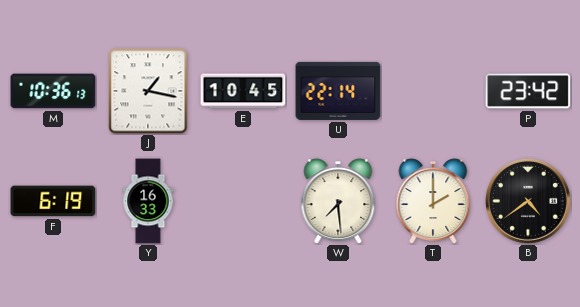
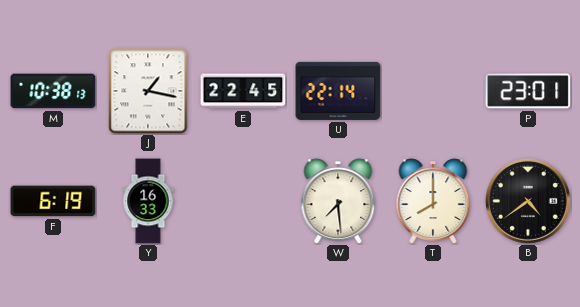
M: 10:36 -> 10:38 (53, 91)
E: 10:45 -> 22:45 (243, 91)
P: 23:42 -> 23:01 (528, 91)
T: 2:00 -> 8:00 (433, 201)
